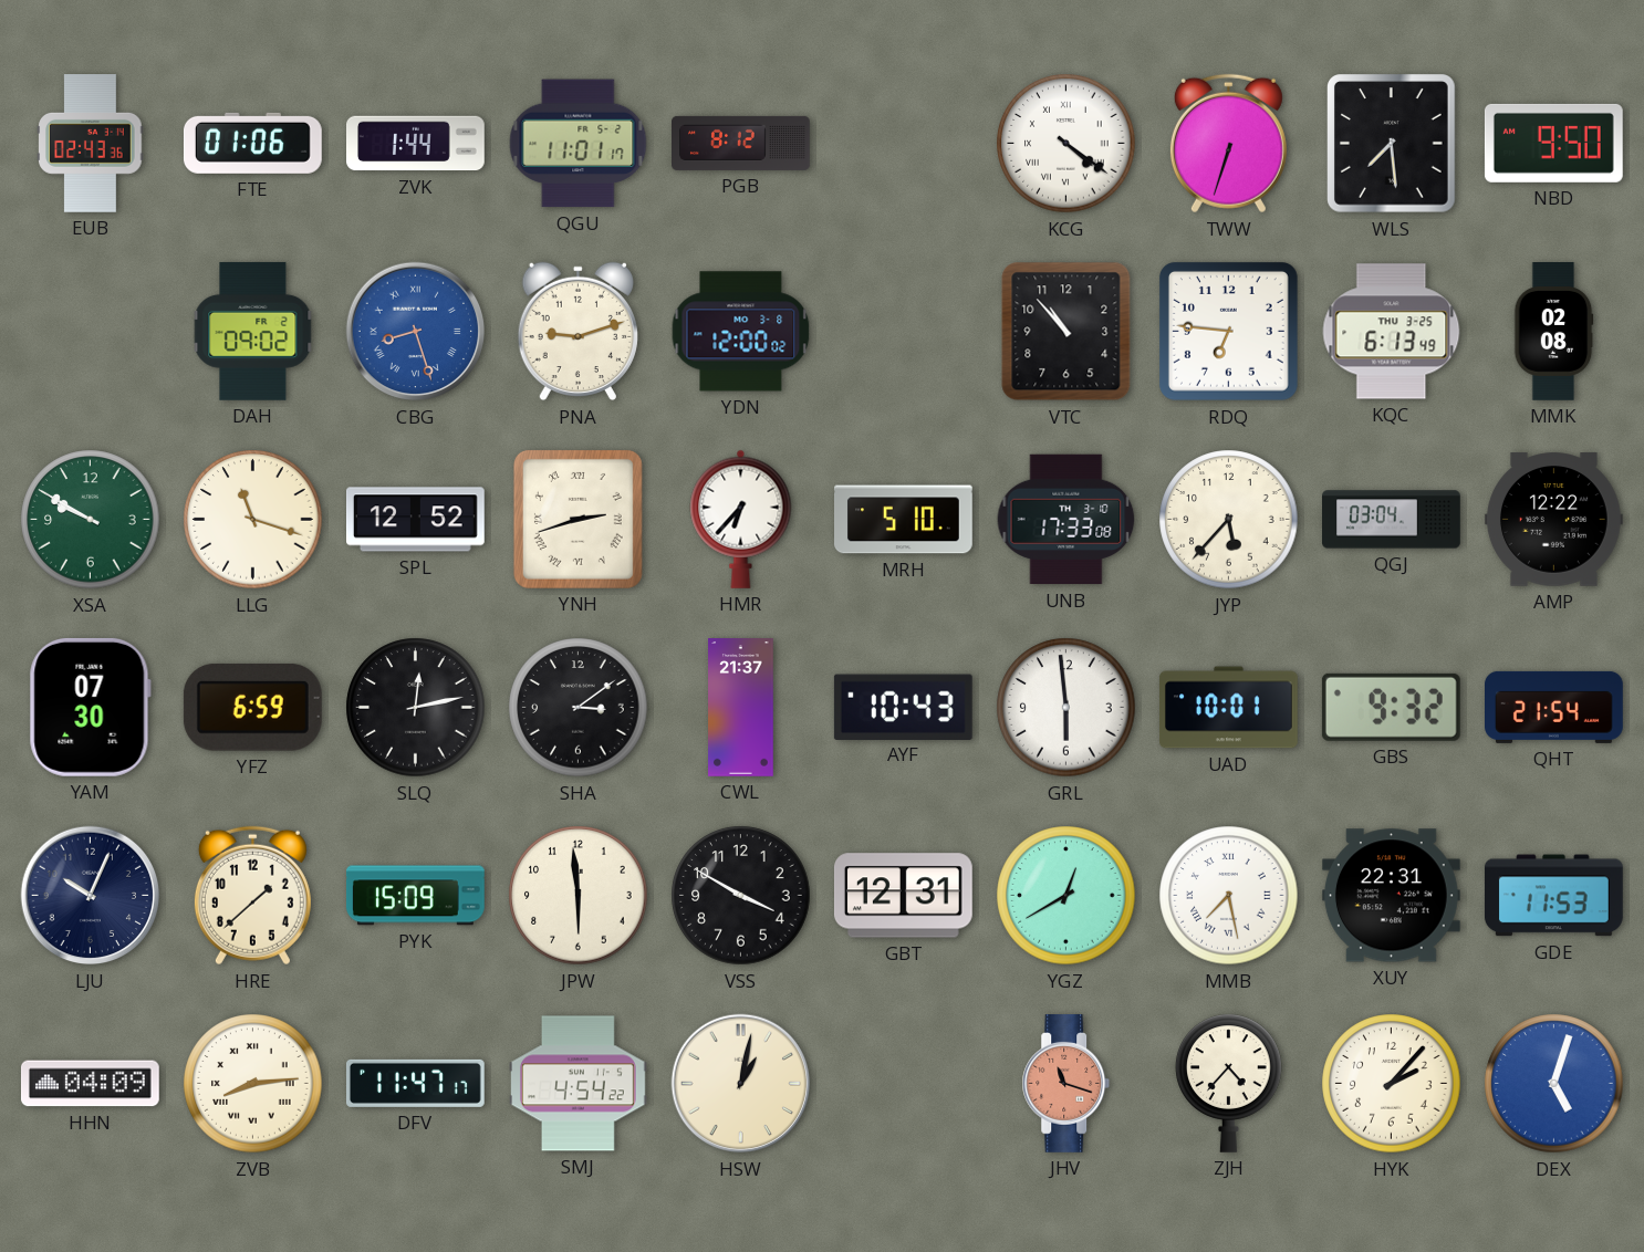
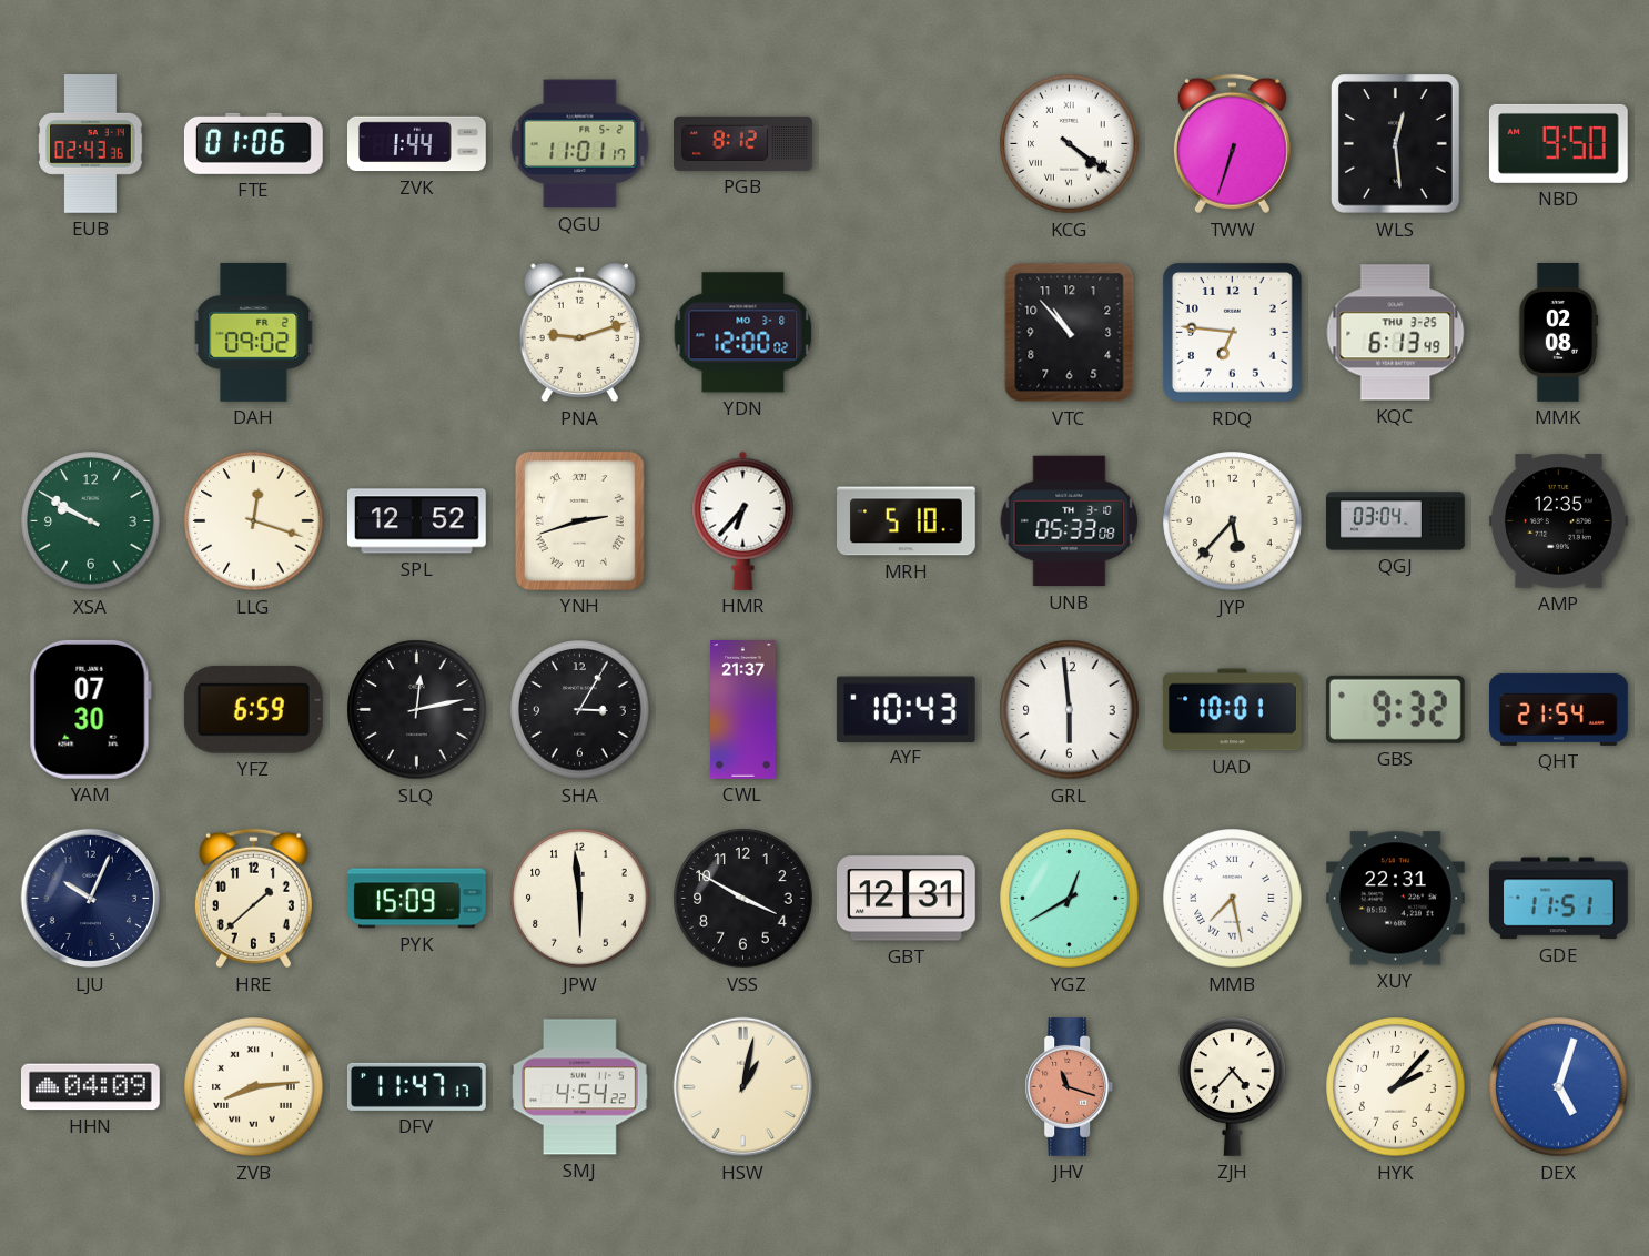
WLS: 7:29 -> 12:29 (1396, 144)
CBG: 8:27 -> none (416, 332)
LLG: 11:18 -> 12:18 (254, 521)
UNB: 17:33 -> 05:33 (1070, 521)
AMP: 12:22 -> 12:35 (1558, 521)
SHA: 3:09 -> 3:05 (580, 710)
GDE: 11:53 -> 11:51 (1558, 899)
